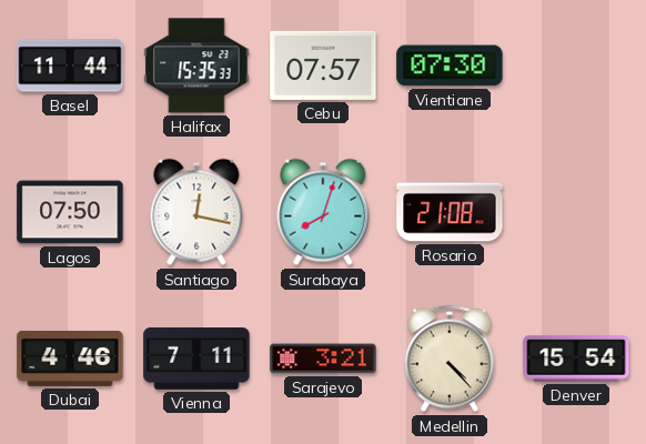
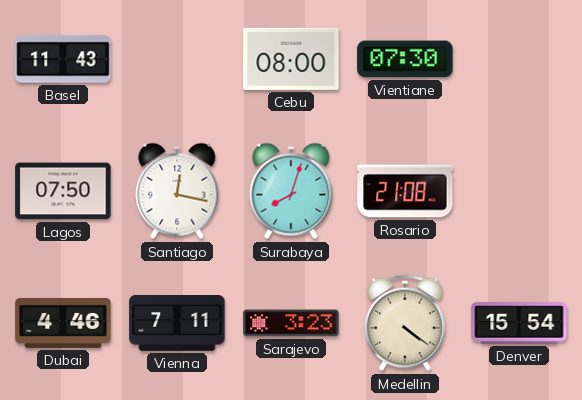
Basel: 11:44 -> 11:43 (63, 59)
Halifax: 15:35 -> none (196, 65)
Cebu: 07:57 -> 08:00 (291, 59)
Sarajevo: 3:21 -> 3:23 (291, 323)
Medellin: 4:23 -> 4:21 (405, 323)
